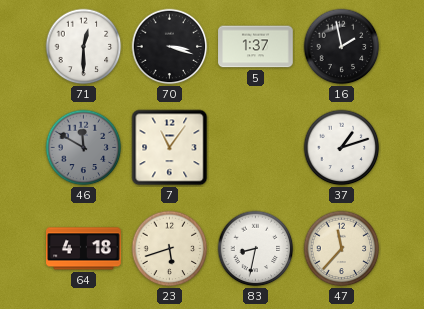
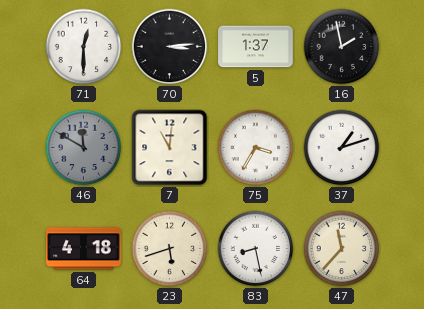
70: 3:18 -> 3:14 (170, 47)
7: 11:06 -> 11:01 (170, 148)
75: none -> 3:35 (256, 148)
83: 8:32 -> 8:28 (256, 249)
